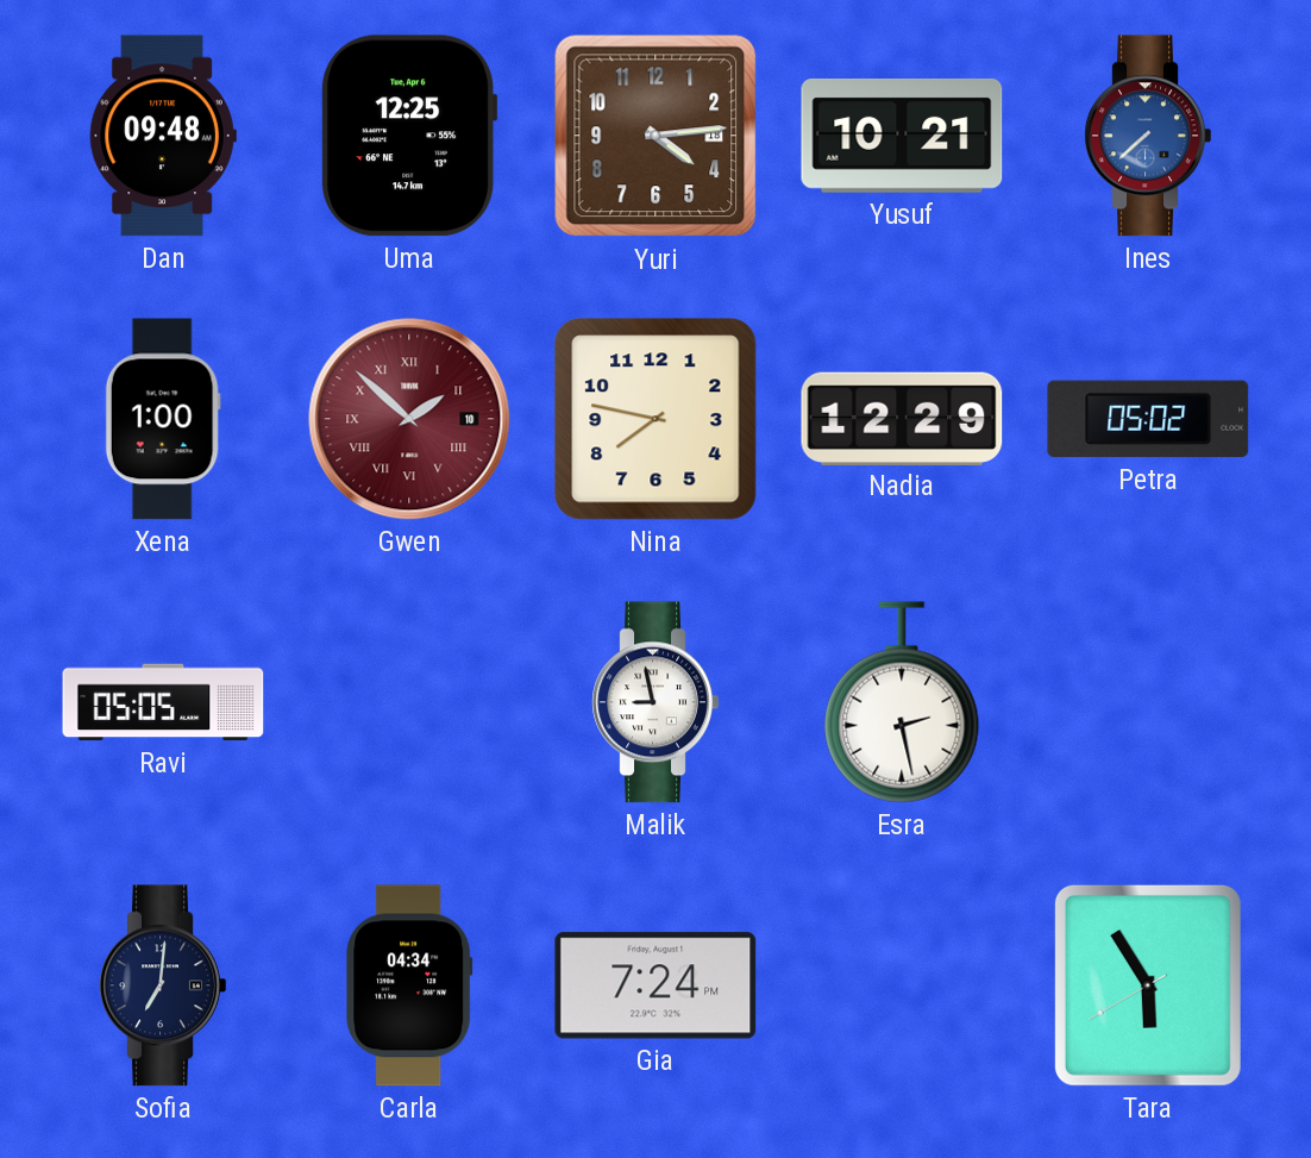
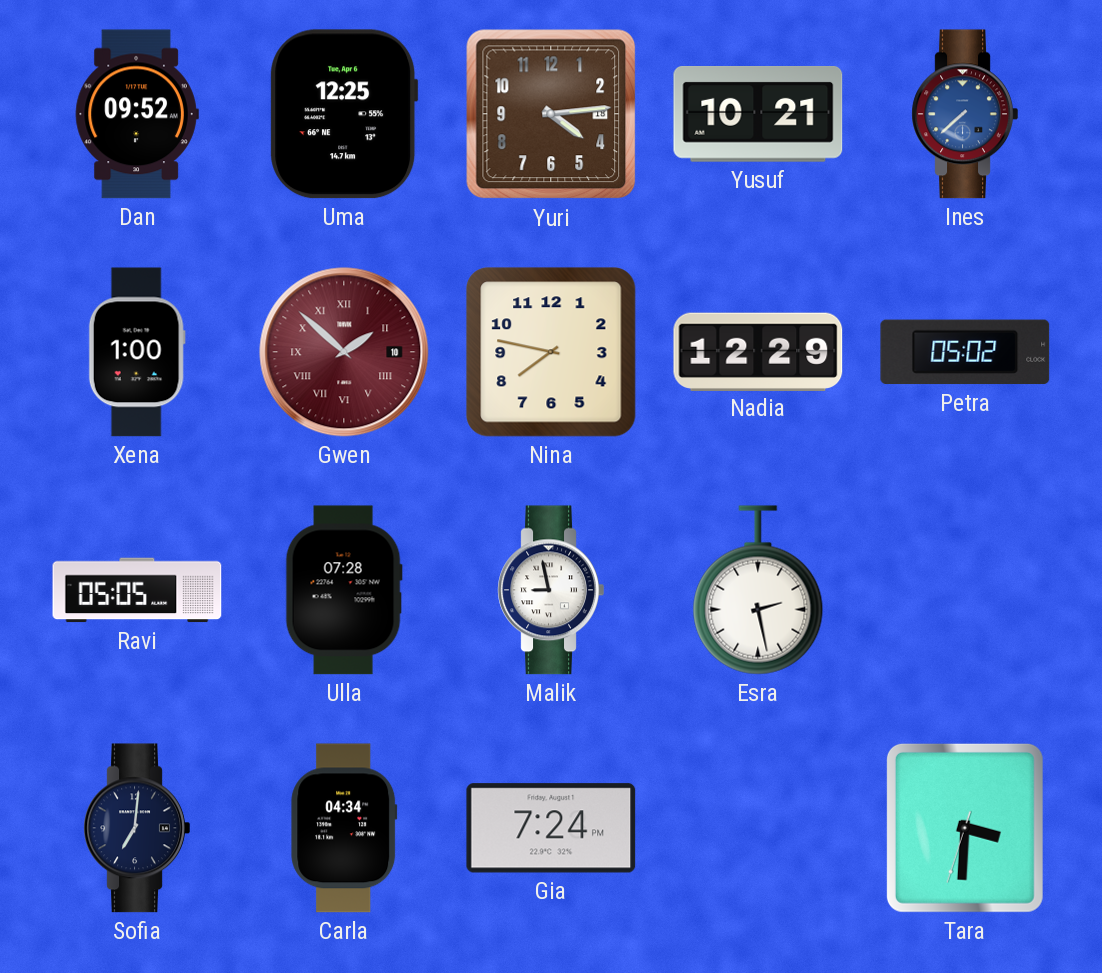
Dan: 09:48 -> 09:52 (137, 114)
Ulla: none -> 07:28 (344, 590)
Tara: 5:54 -> 3:30 (965, 828)
